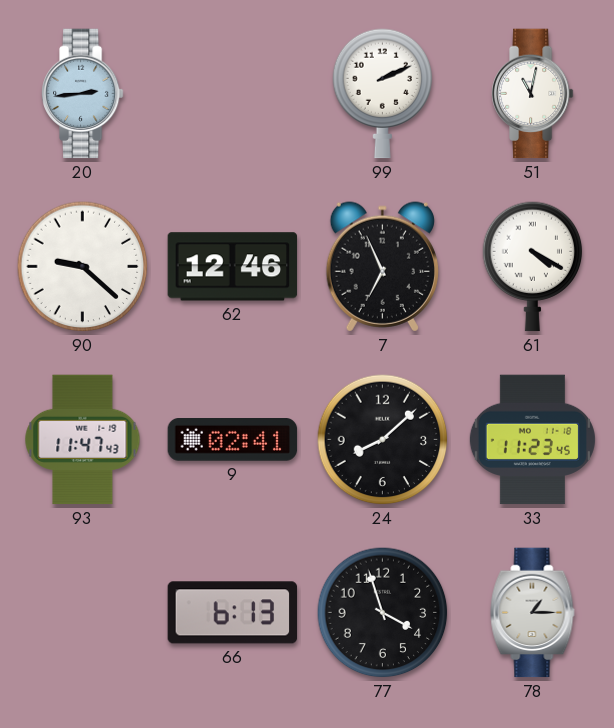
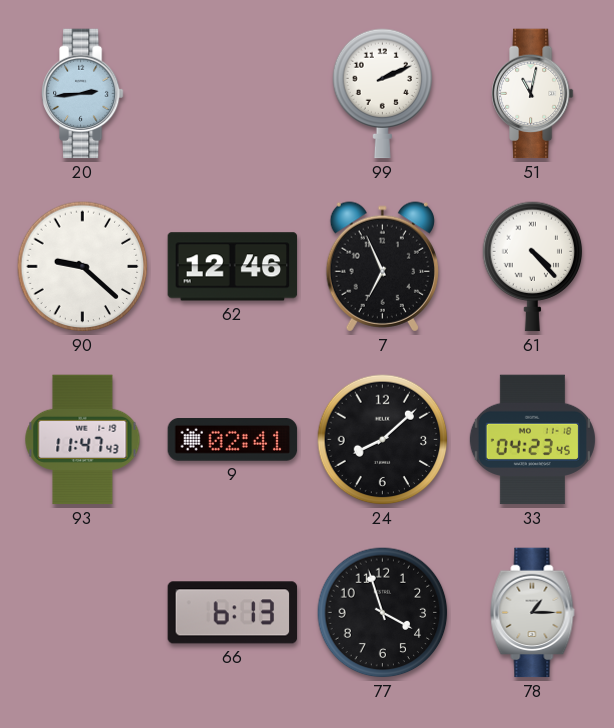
61: 4:20 -> 4:23 (533, 267)
33: 11:23 -> 04:23 (532, 440)
